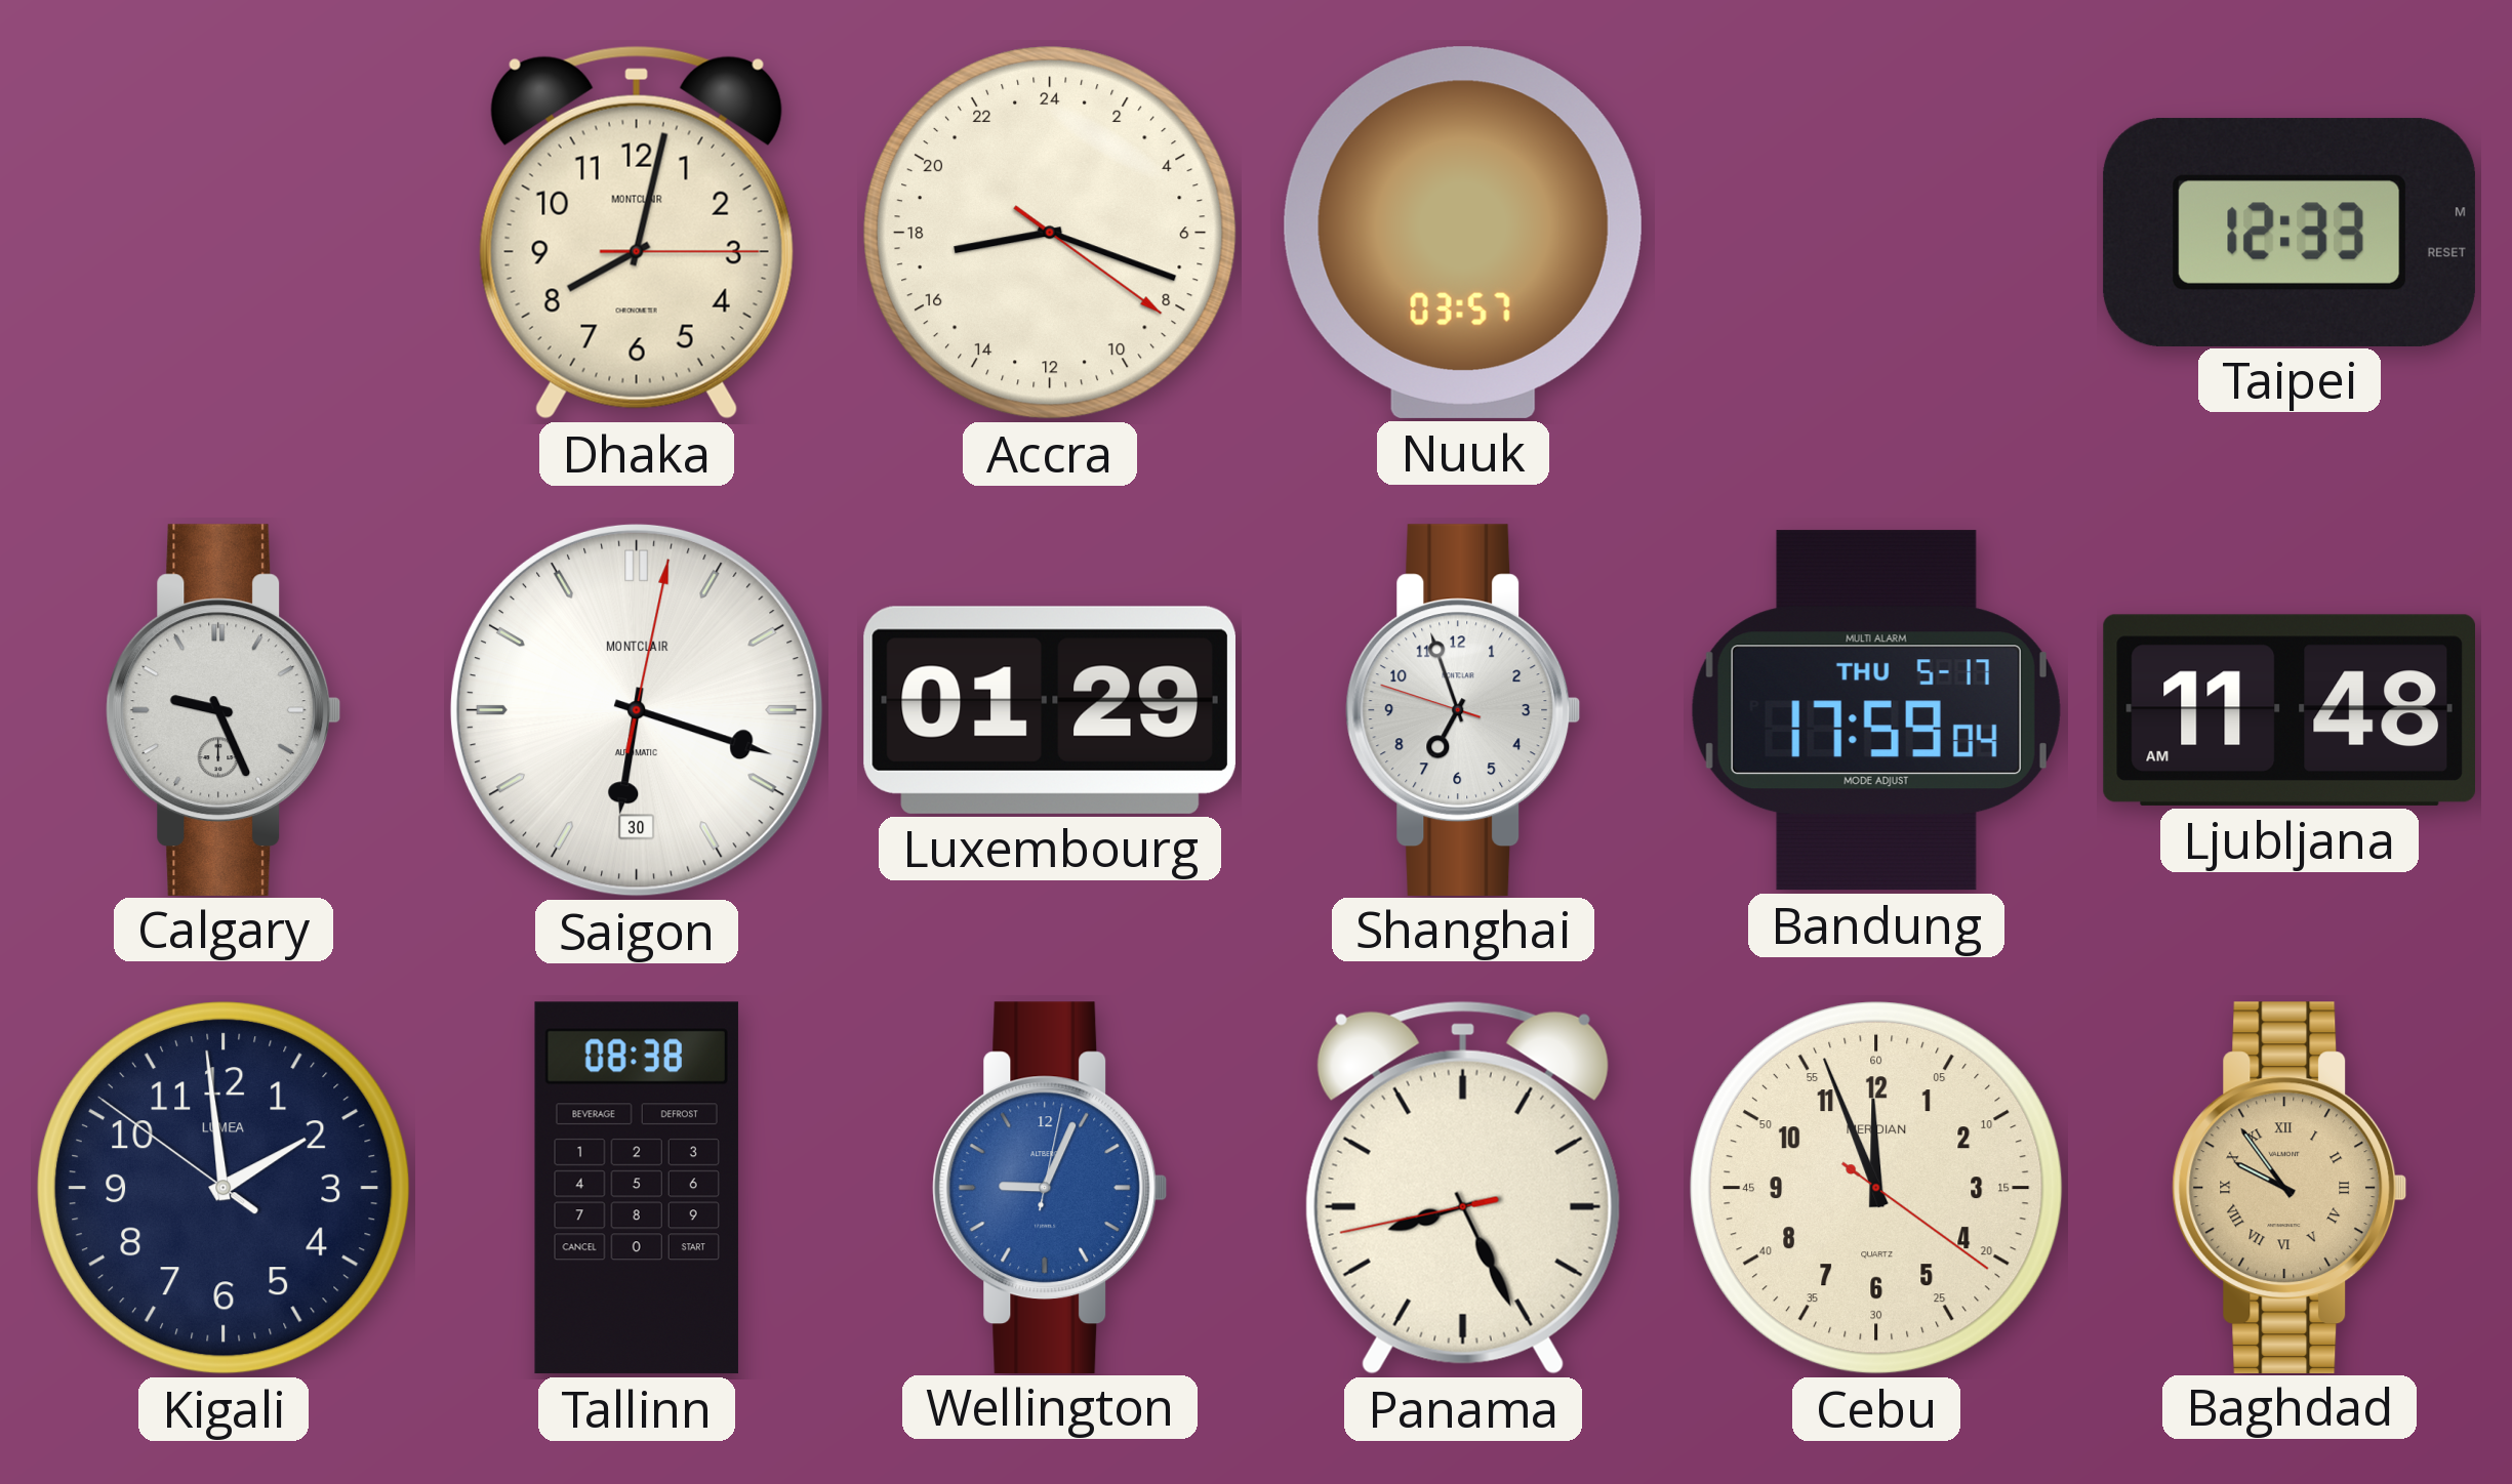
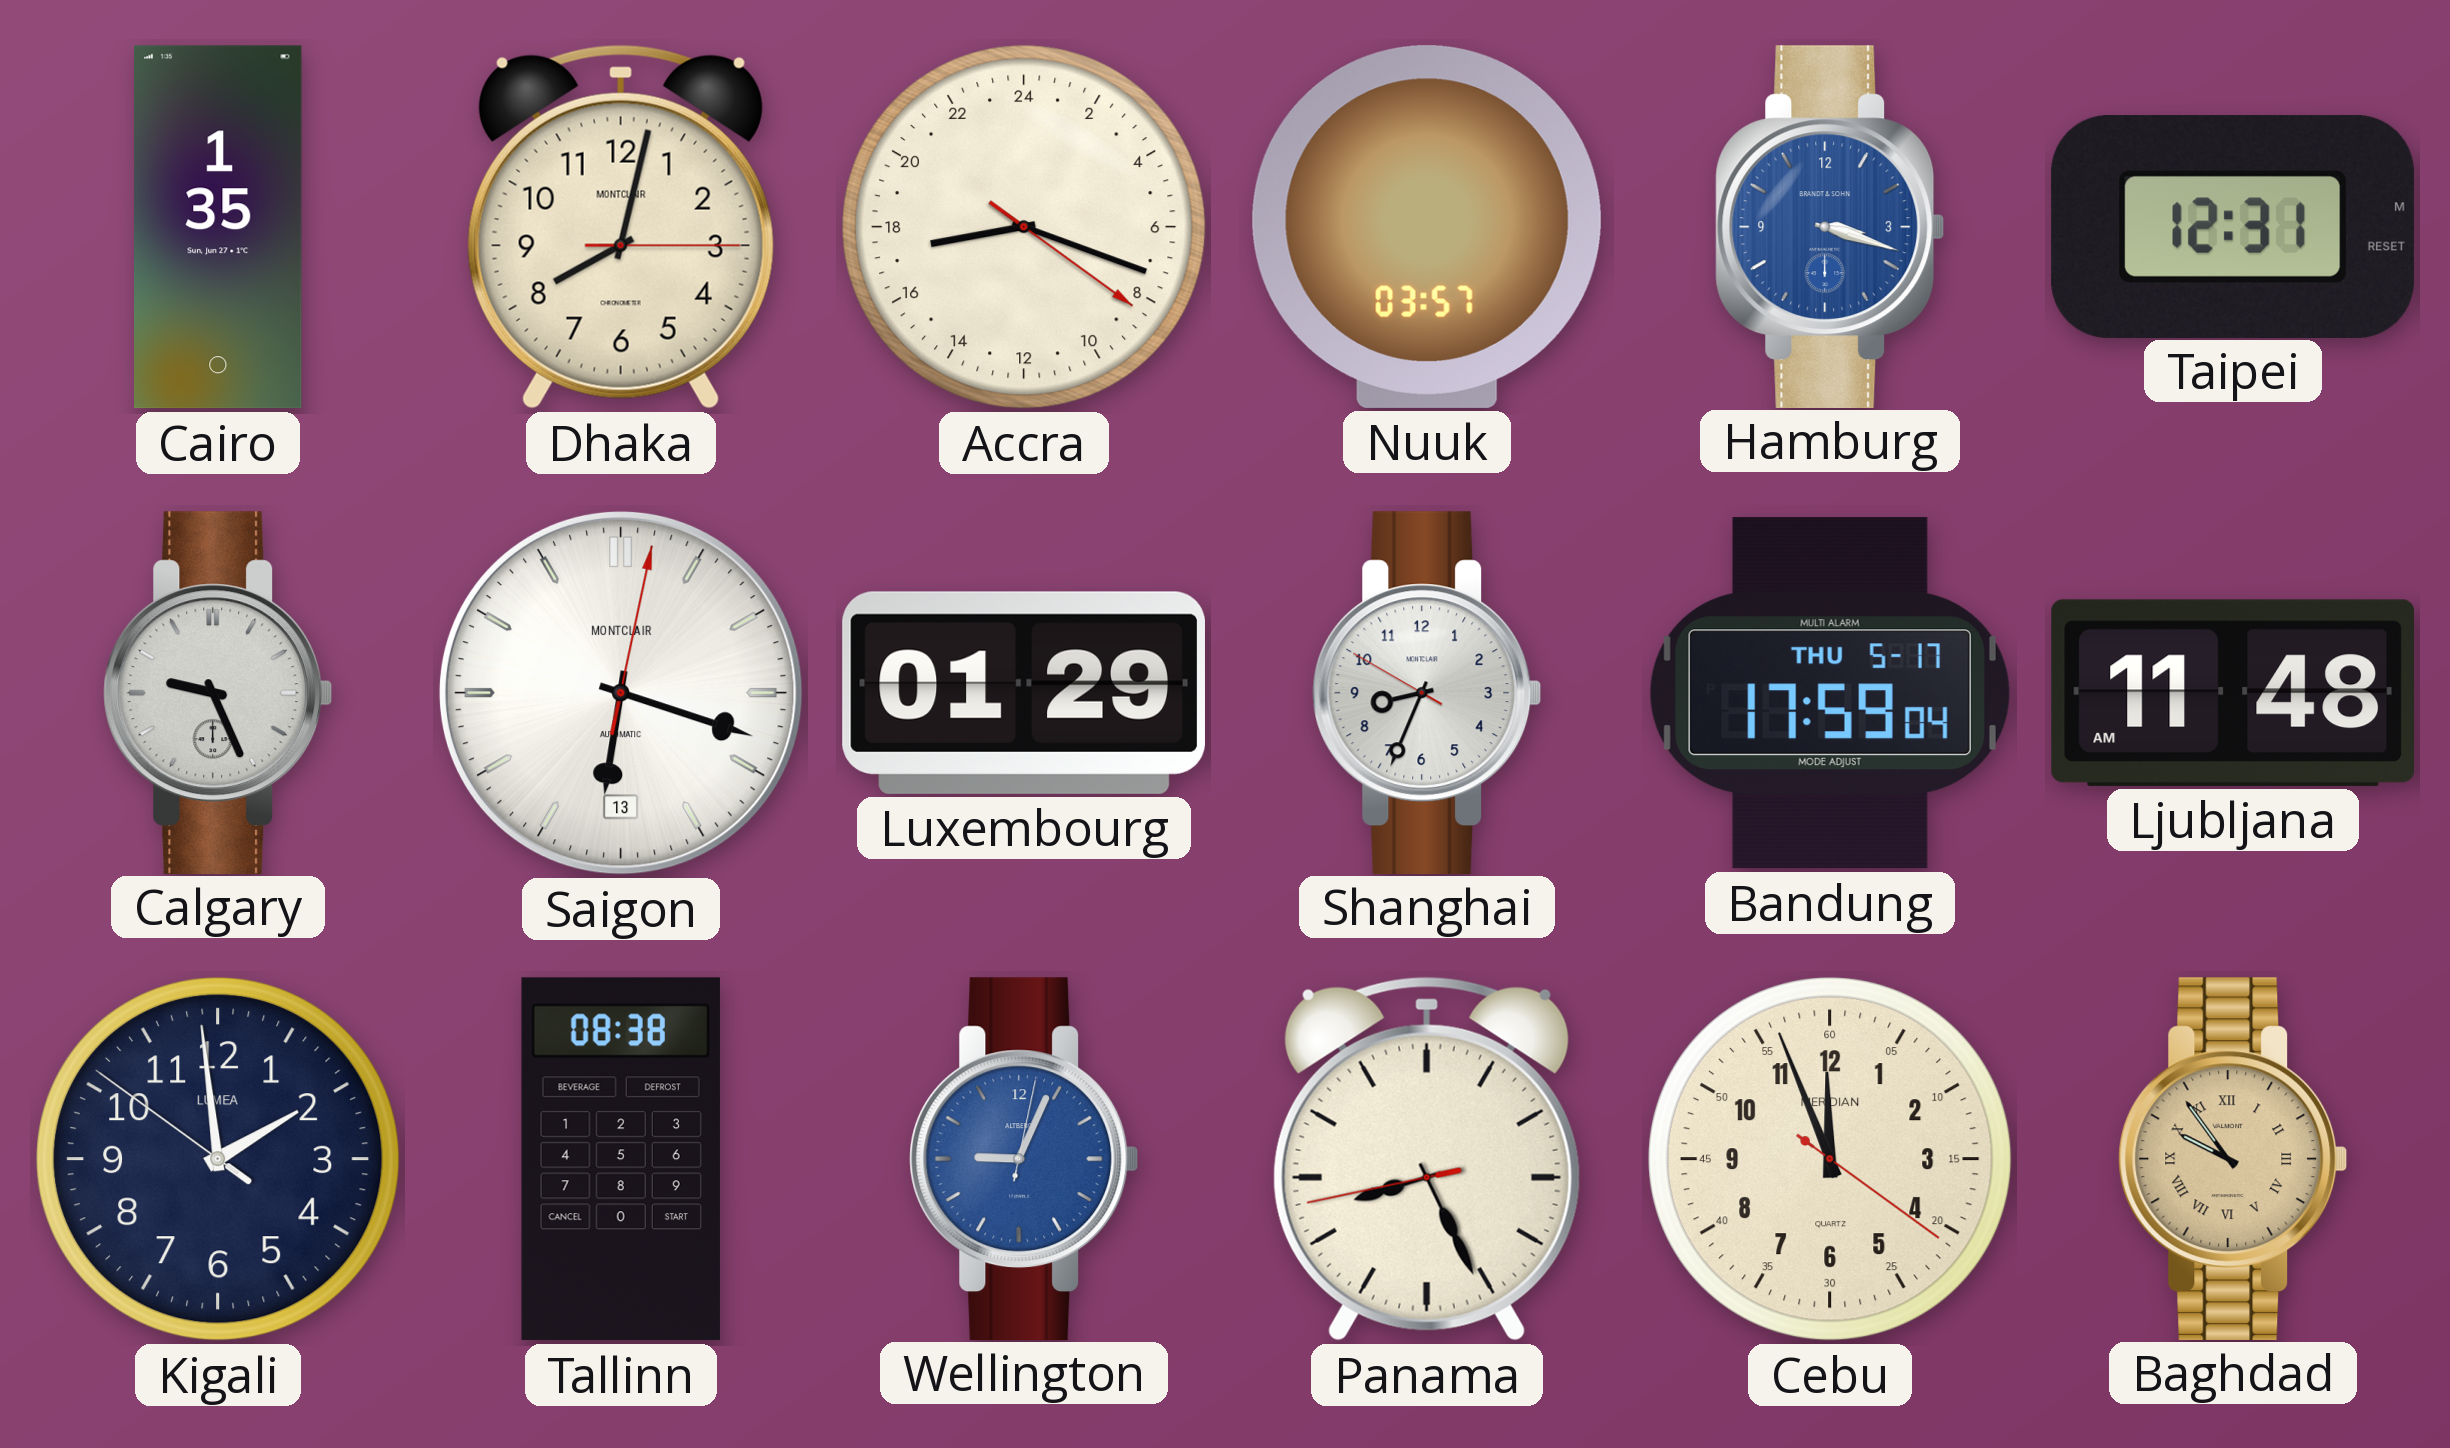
Cairo: none -> 1:35 (219, 227)
Hamburg: none -> 3:18 (1830, 226)
Taipei: 12:33 -> 12:31 (2233, 226)
Saigon date: 30 -> 13 (621, 693)
Shanghai: 6:56 -> 8:33 (1427, 692)
